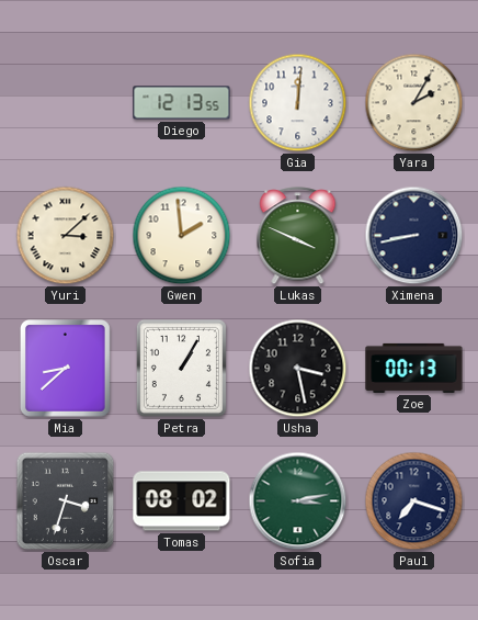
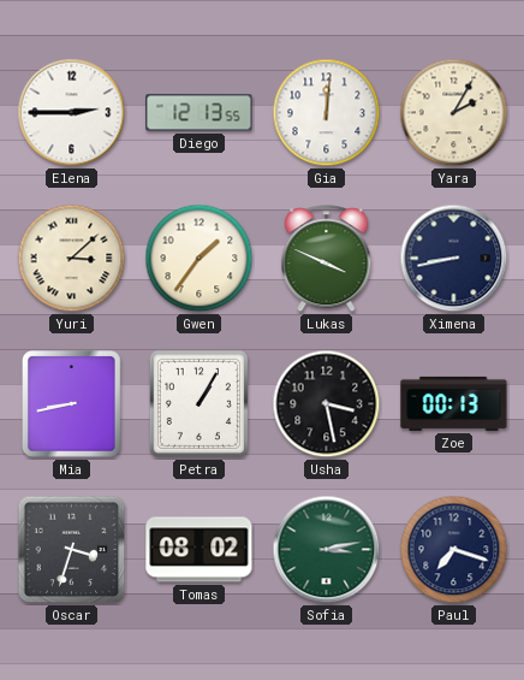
Elena: none -> 2:45 (72, 113)
Gwen: 1:59 -> 1:36 (200, 259)
Mia: 8:38 -> 8:43 (72, 404)
